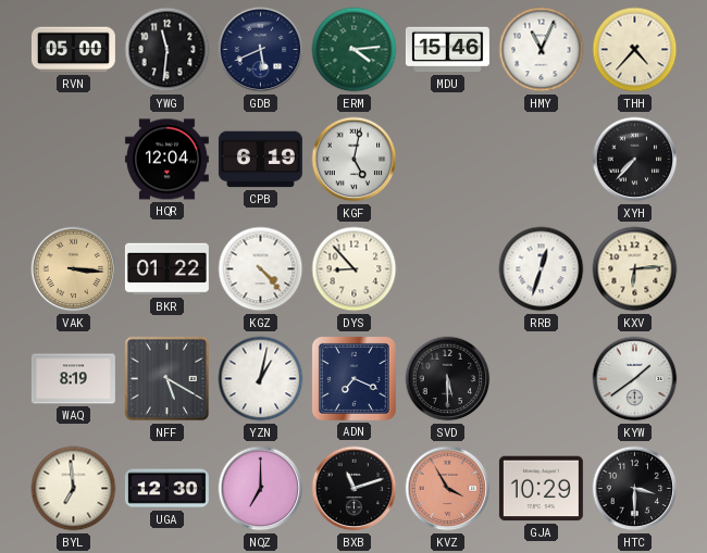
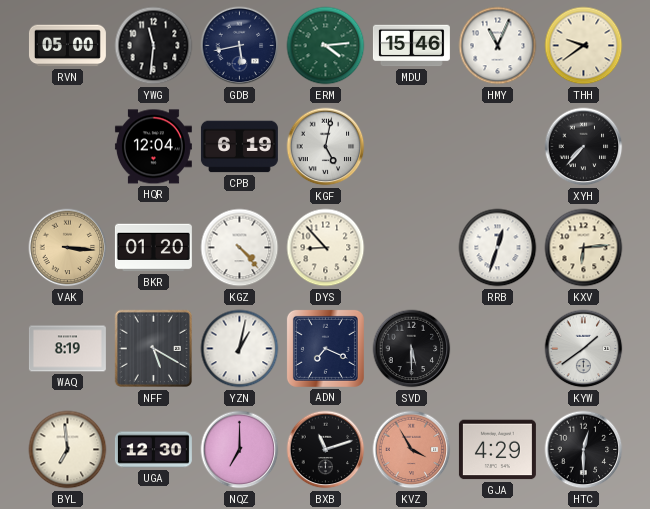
GDB: 5:41 -> 5:43 (240, 46)
THH: 4:37 -> 9:39 (584, 46)
BKR: 01:22 -> 01:20 (153, 248)
GJA: 10:29 -> 4:29 (497, 450)
HTC: 3:30 -> 12:30 (584, 450)
